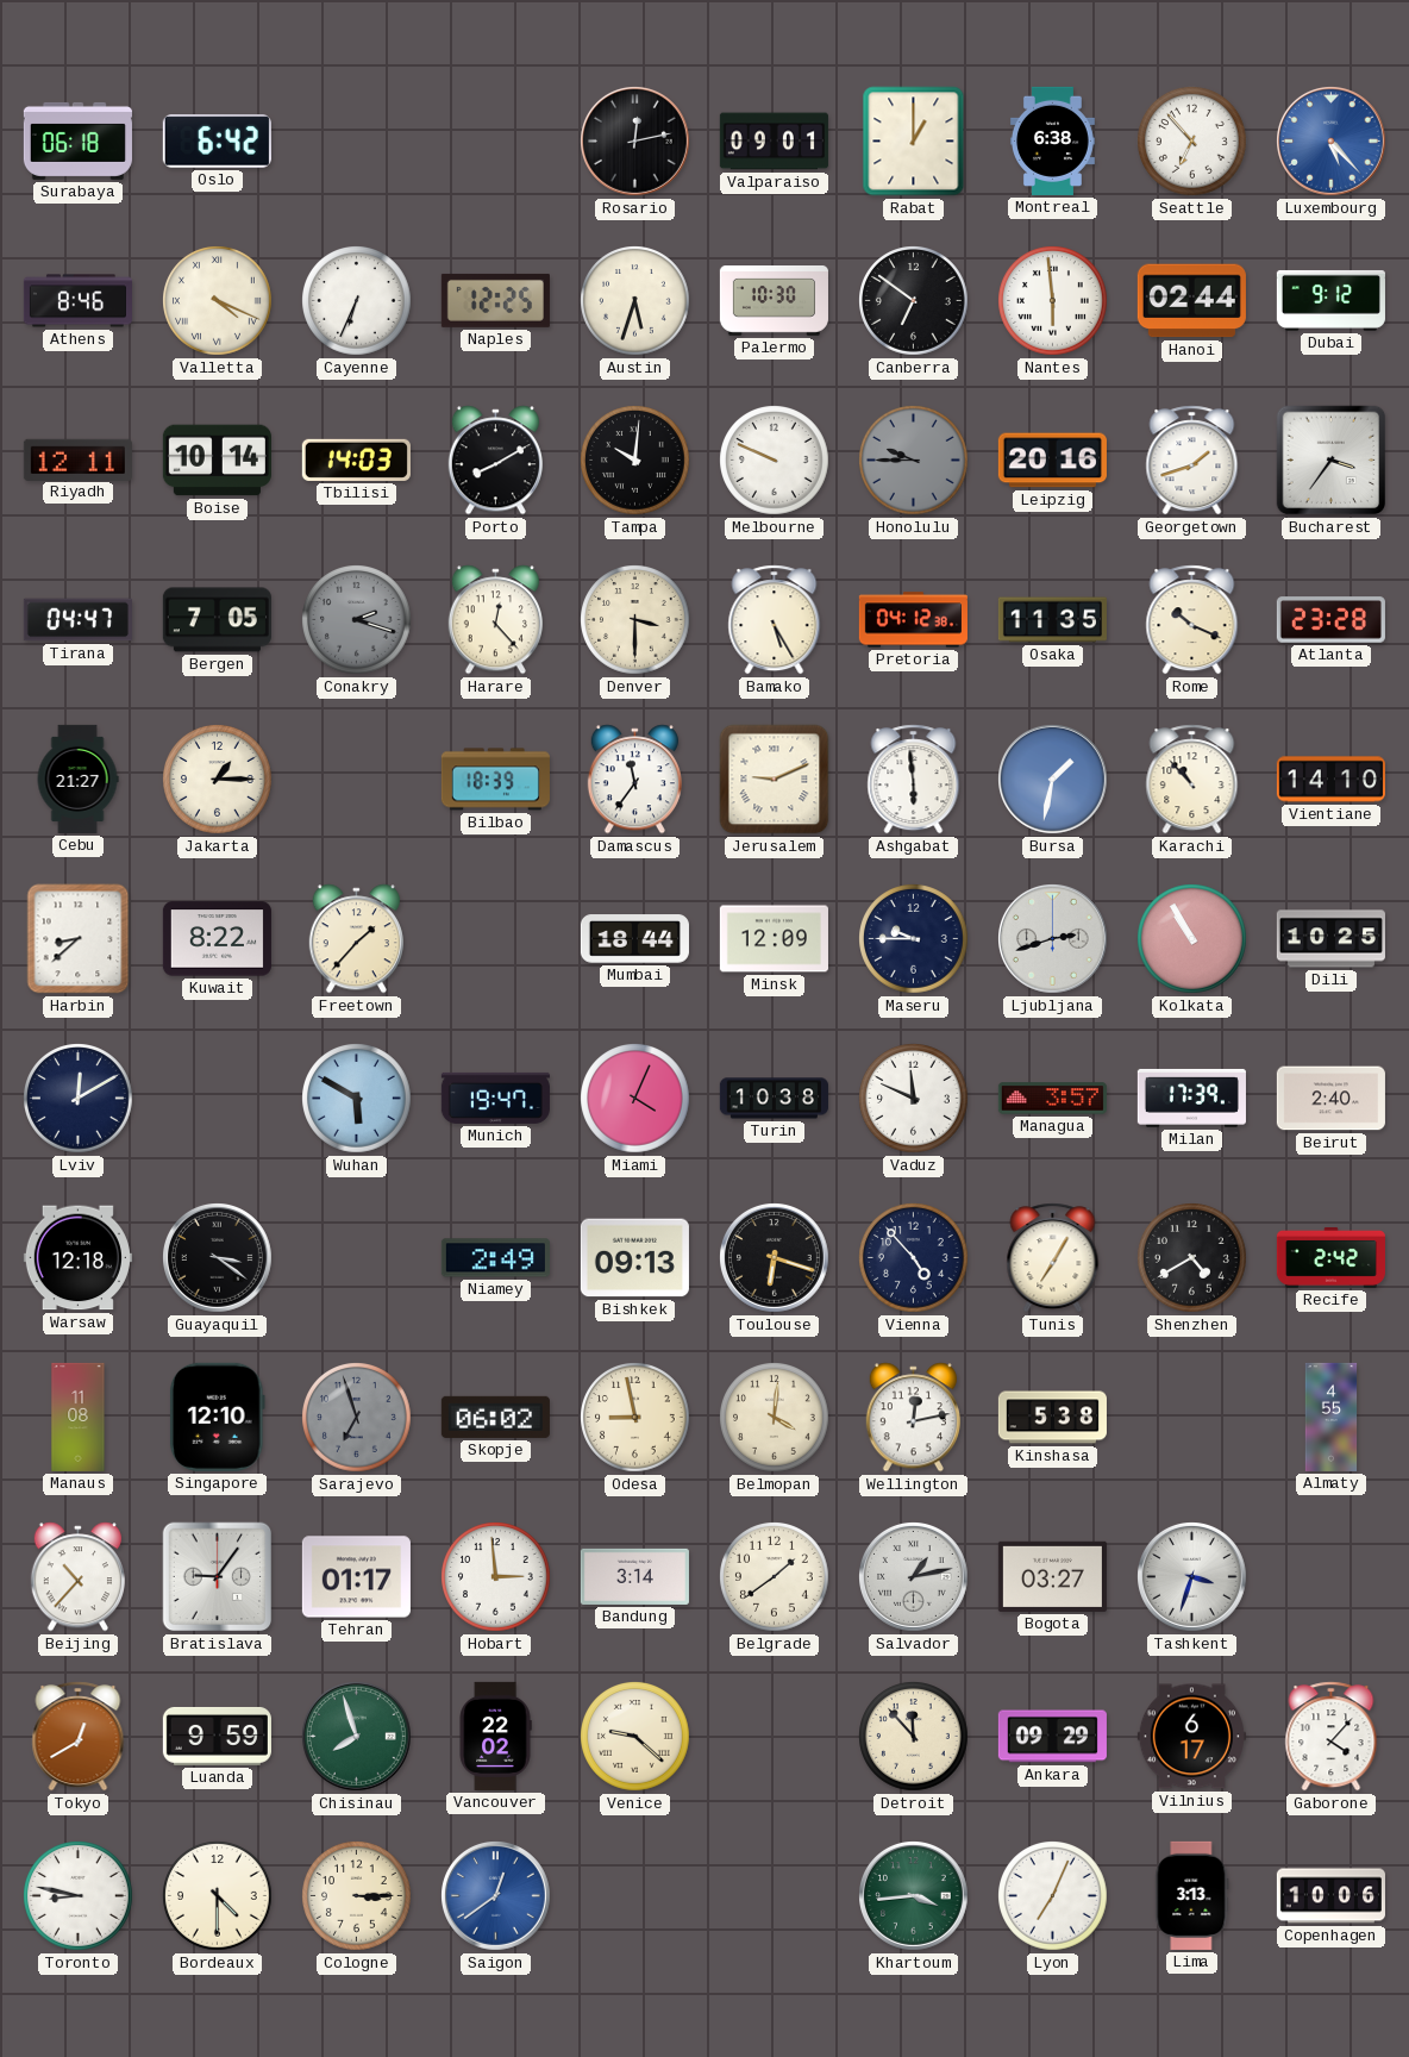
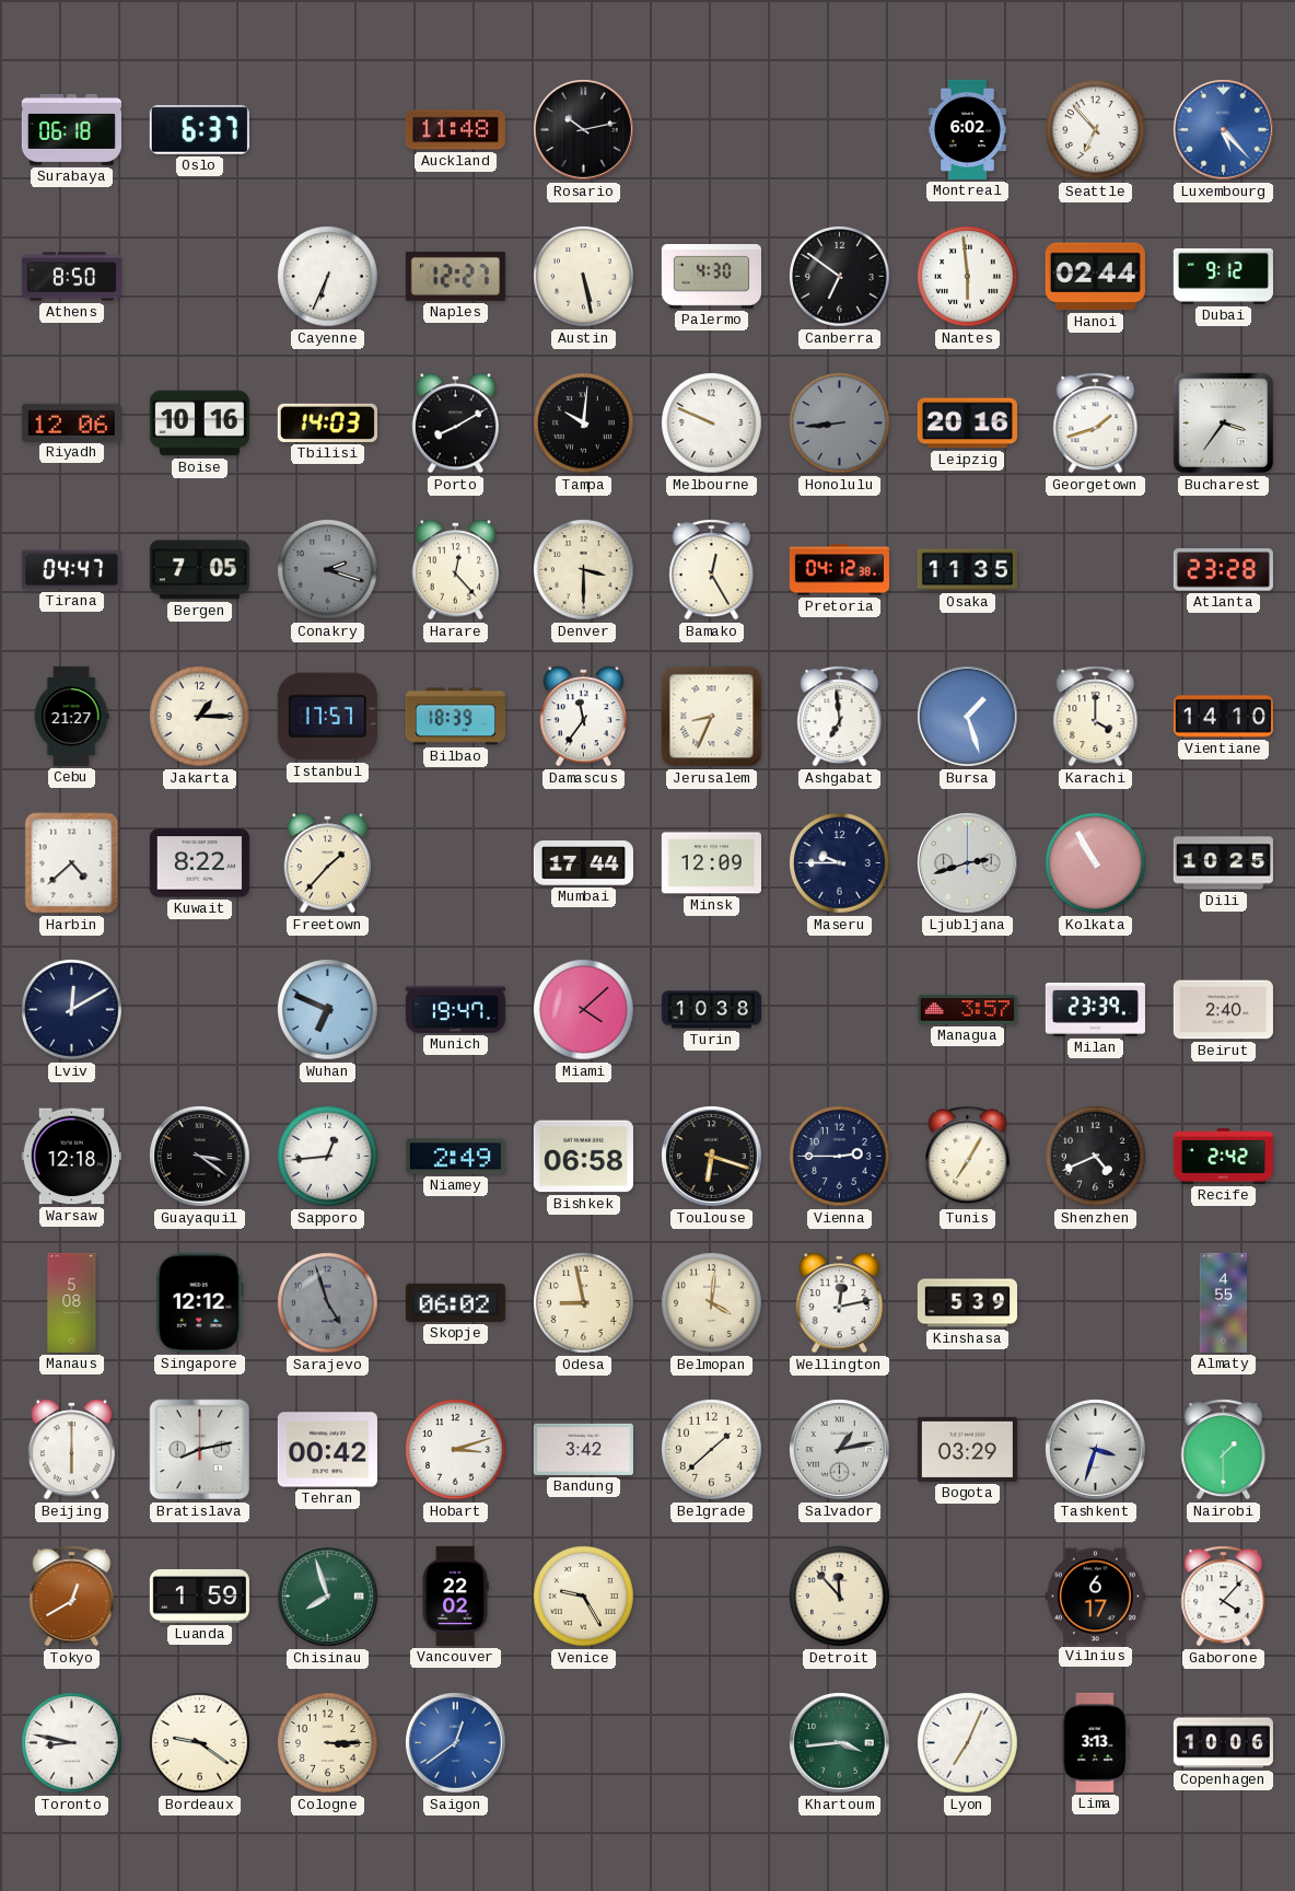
Oslo: 6:42 -> 6:37 (199, 130)
Auckland: none -> 11:48 (455, 130)
Rosario: 12:13 -> 10:13 (584, 130)
Valparaiso: 09:01 -> none (774, 142)
Rabat: 1:00 -> none (914, 142)
Montreal: 6:38 -> 6:02 (967, 129)
Athens: 8:46 -> 8:50 (71, 277)
Valletta: 4:19 -> none (218, 301)
Naples: 12:25 -> 12:27 (455, 276)
Austin: 5:33 -> 5:28 (584, 277)
Palermo: 10:30 -> 4:30 (711, 277)
Riyadh: 12:11 -> 12:06 (71, 422)
Boise: 10:14 -> 10:16 (199, 424)
Honolulu: 9:45 -> 8:44 (840, 424)
Bamako: 5:25 -> 12:25 (712, 570)
Rome: 10:19 -> none (1192, 620)
Istanbul: none -> 17:57 (327, 717)
Jerusalem: 9:11 -> 8:34 (712, 717)
Ashgabat: 5:59 -> 6:59 (840, 717)
Bursa: 1:32 -> 1:27 (968, 717)
Karachi: 10:53 -> 4:00 (1096, 717)
Harbin: 8:38 -> 4:38 (72, 863)
Mumbai: 18:44 -> 17:44 (583, 863)
Wuhan: 5:50 -> 6:49 (328, 1010)
Miami: 4:04 -> 4:08 (584, 1010)
Vaduz: 11:49 -> none (914, 1099)
Milan: 17:39 -> 23:39 (1095, 1009)
Sapporo: none -> 12:44 (328, 1157)
Bishkek: 09:13 -> 06:58 (583, 1157)
Vienna: 4:53 -> 2:45 (840, 1157)
Shenzhen: 4:40 -> 4:41 (1096, 1157)
Manaus: 11:08 -> 5:08 (72, 1302)
Singapore: 12:10 -> 12:12 (199, 1302)
Sarajevo: 6:57 -> 4:57 (328, 1303)
Kinshasa: 5:38 -> 5:39 (967, 1303)
Beijing: 10:37 -> 6:00 (71, 1450)
Bratislava: 9:06 -> 8:13 (200, 1450)
Tehran: 01:17 -> 00:42 (327, 1450)
Hobart: 2:59 -> 3:12 (456, 1450)
Bandung: 3:14 -> 3:42 (583, 1449)
Belgrade: 1:39 -> 1:38 (712, 1450)
Bogota: 03:27 -> 03:29 (967, 1449)
Nairobi: none -> 1:30 (1224, 1450)
Luanda: 9:59 -> 1:59 (199, 1596)
Venice: 9:22 -> 9:25 (584, 1597)
Ankara: 09:29 -> none (1052, 1737)
Bordeaux: 4:30 -> 9:21 (200, 1743)
